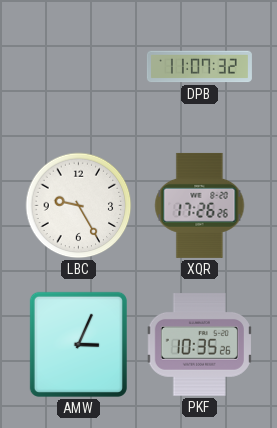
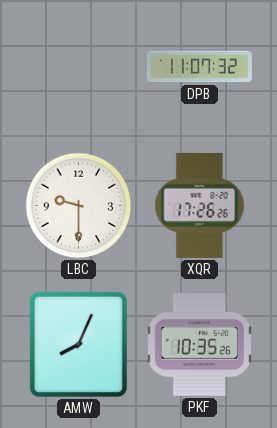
LBC: 9:25 -> 9:30 (79, 206)
AMW: 3:04 -> 8:04 (78, 344)
